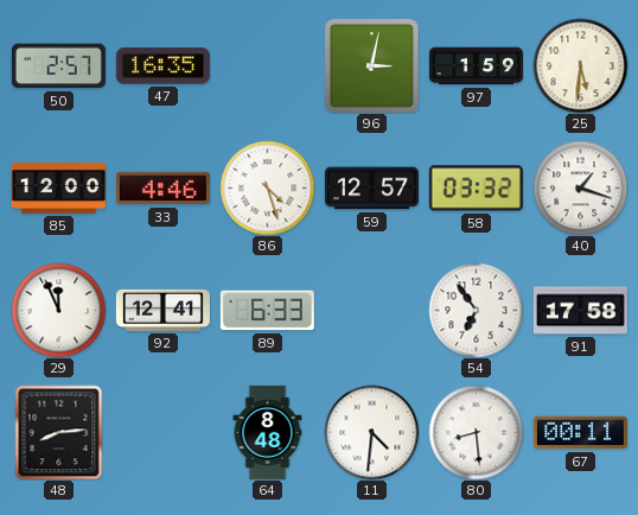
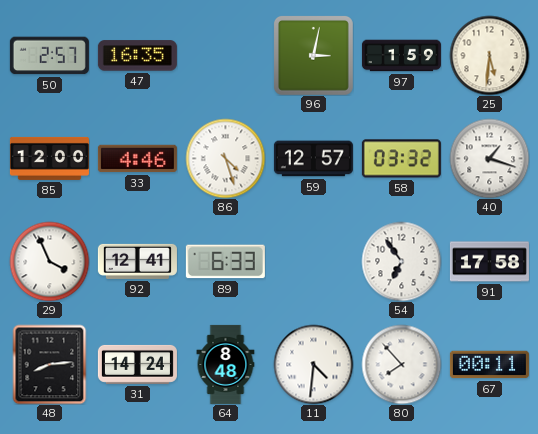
29: 11:56 -> 3:56 (49, 261)
31: none -> 14:24 (137, 364)
80: 8:29 -> 7:53 (401, 364)
